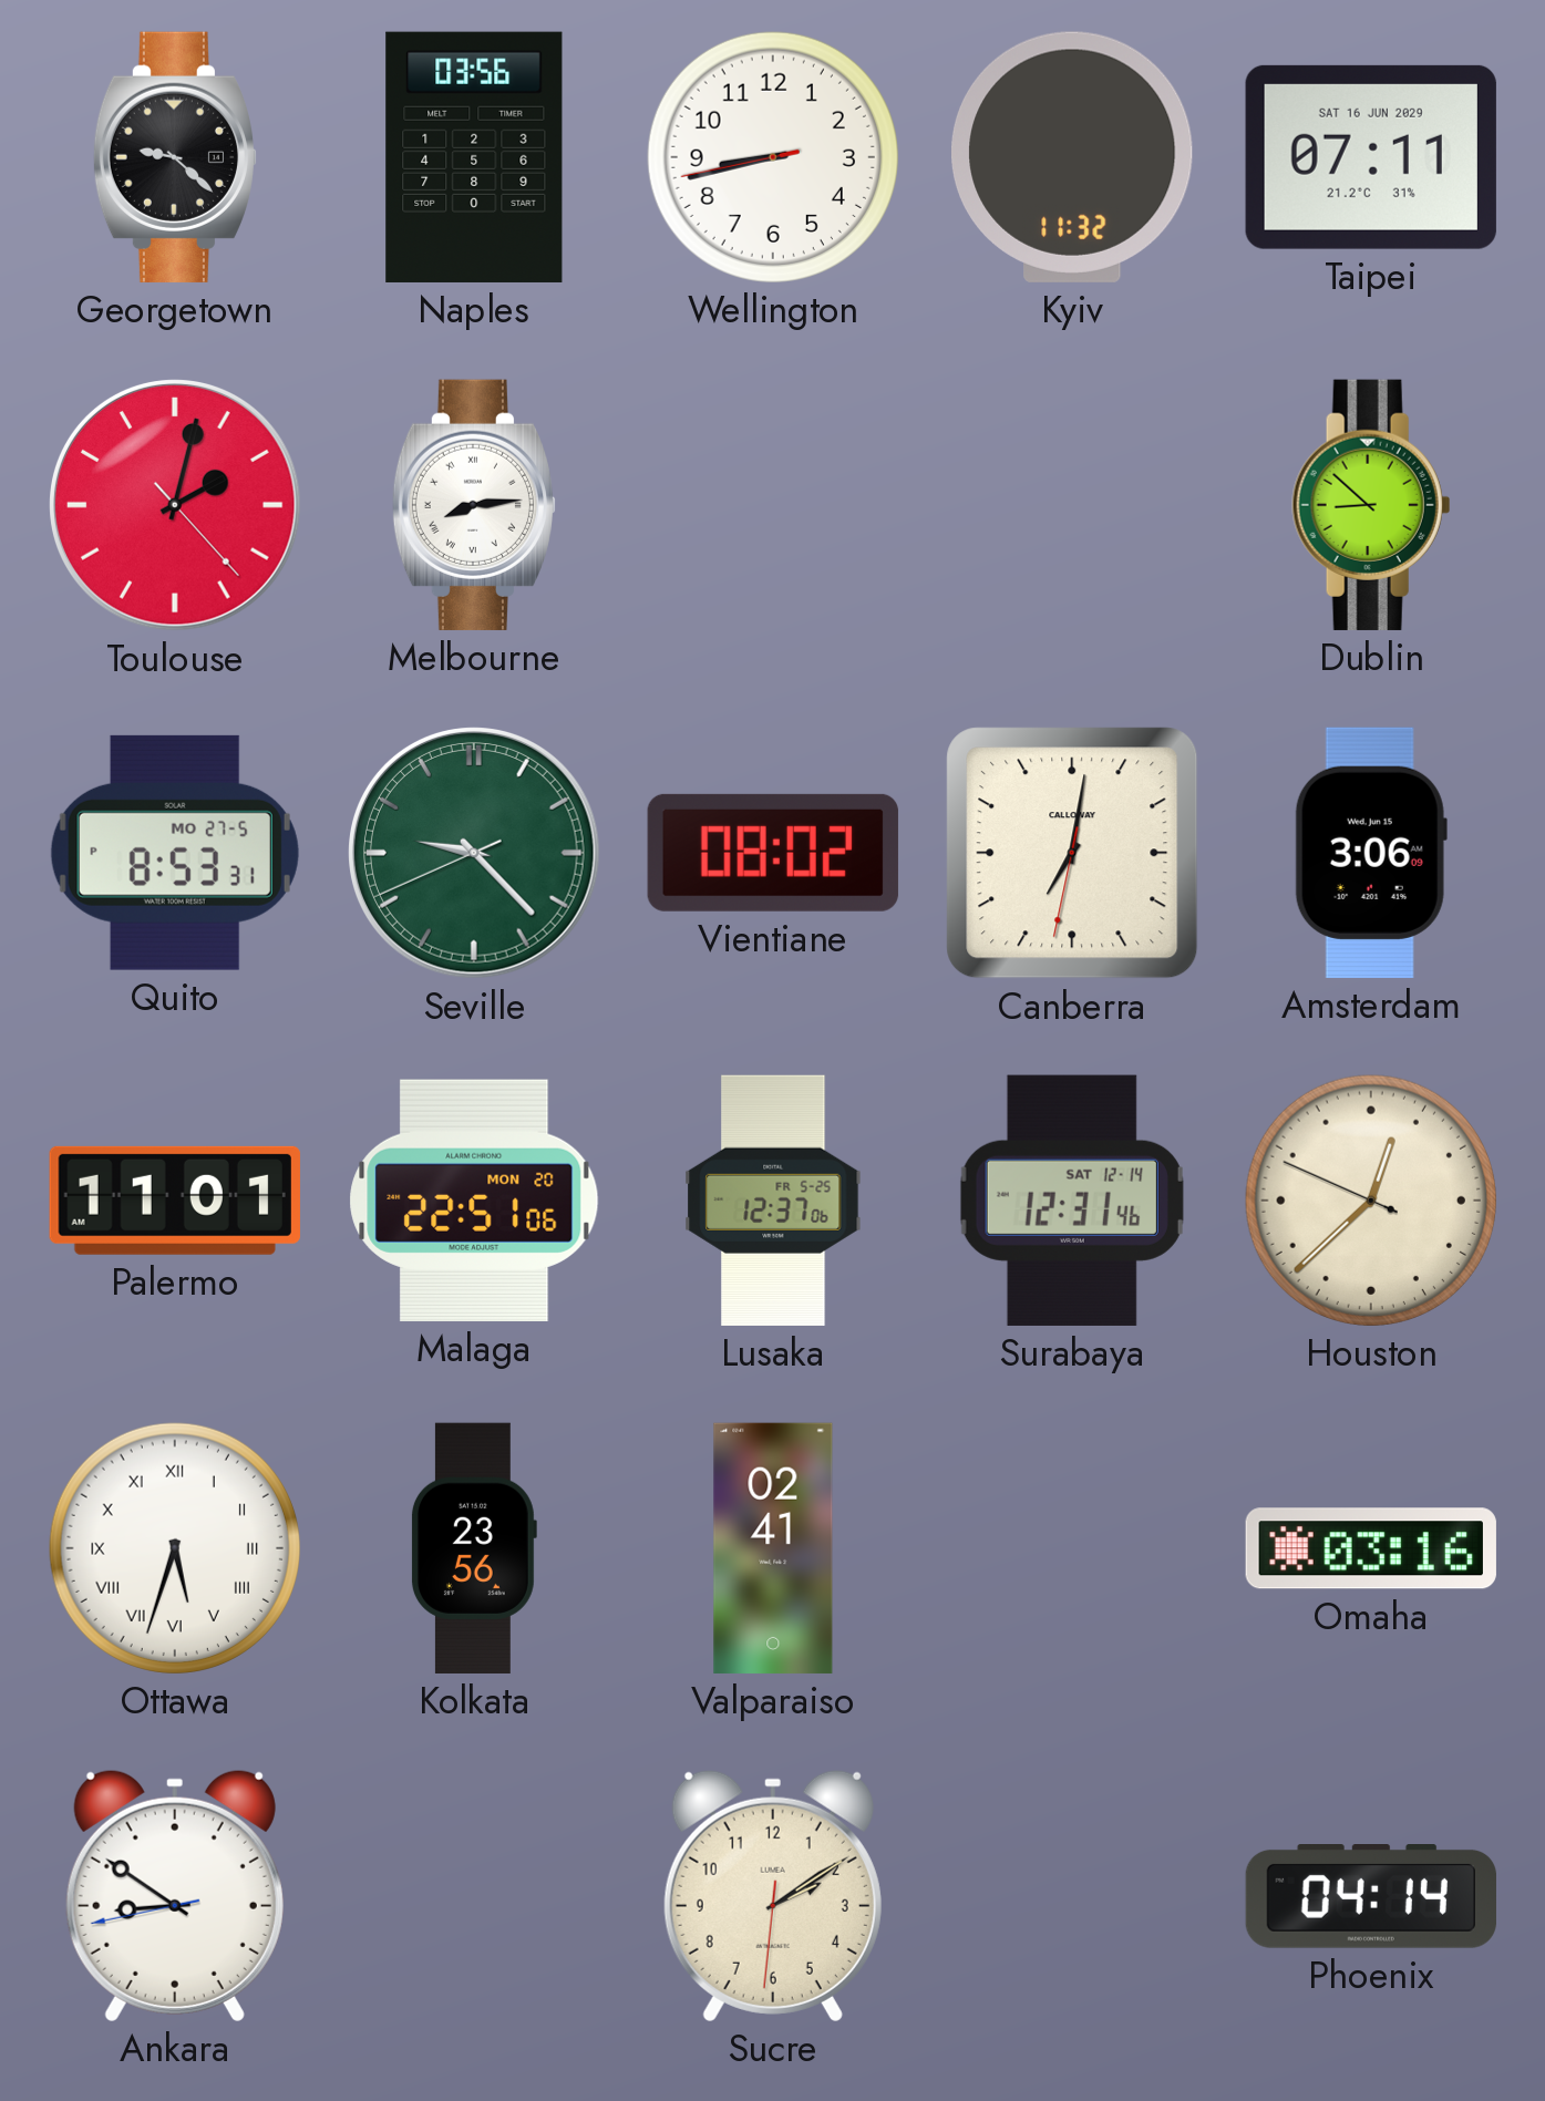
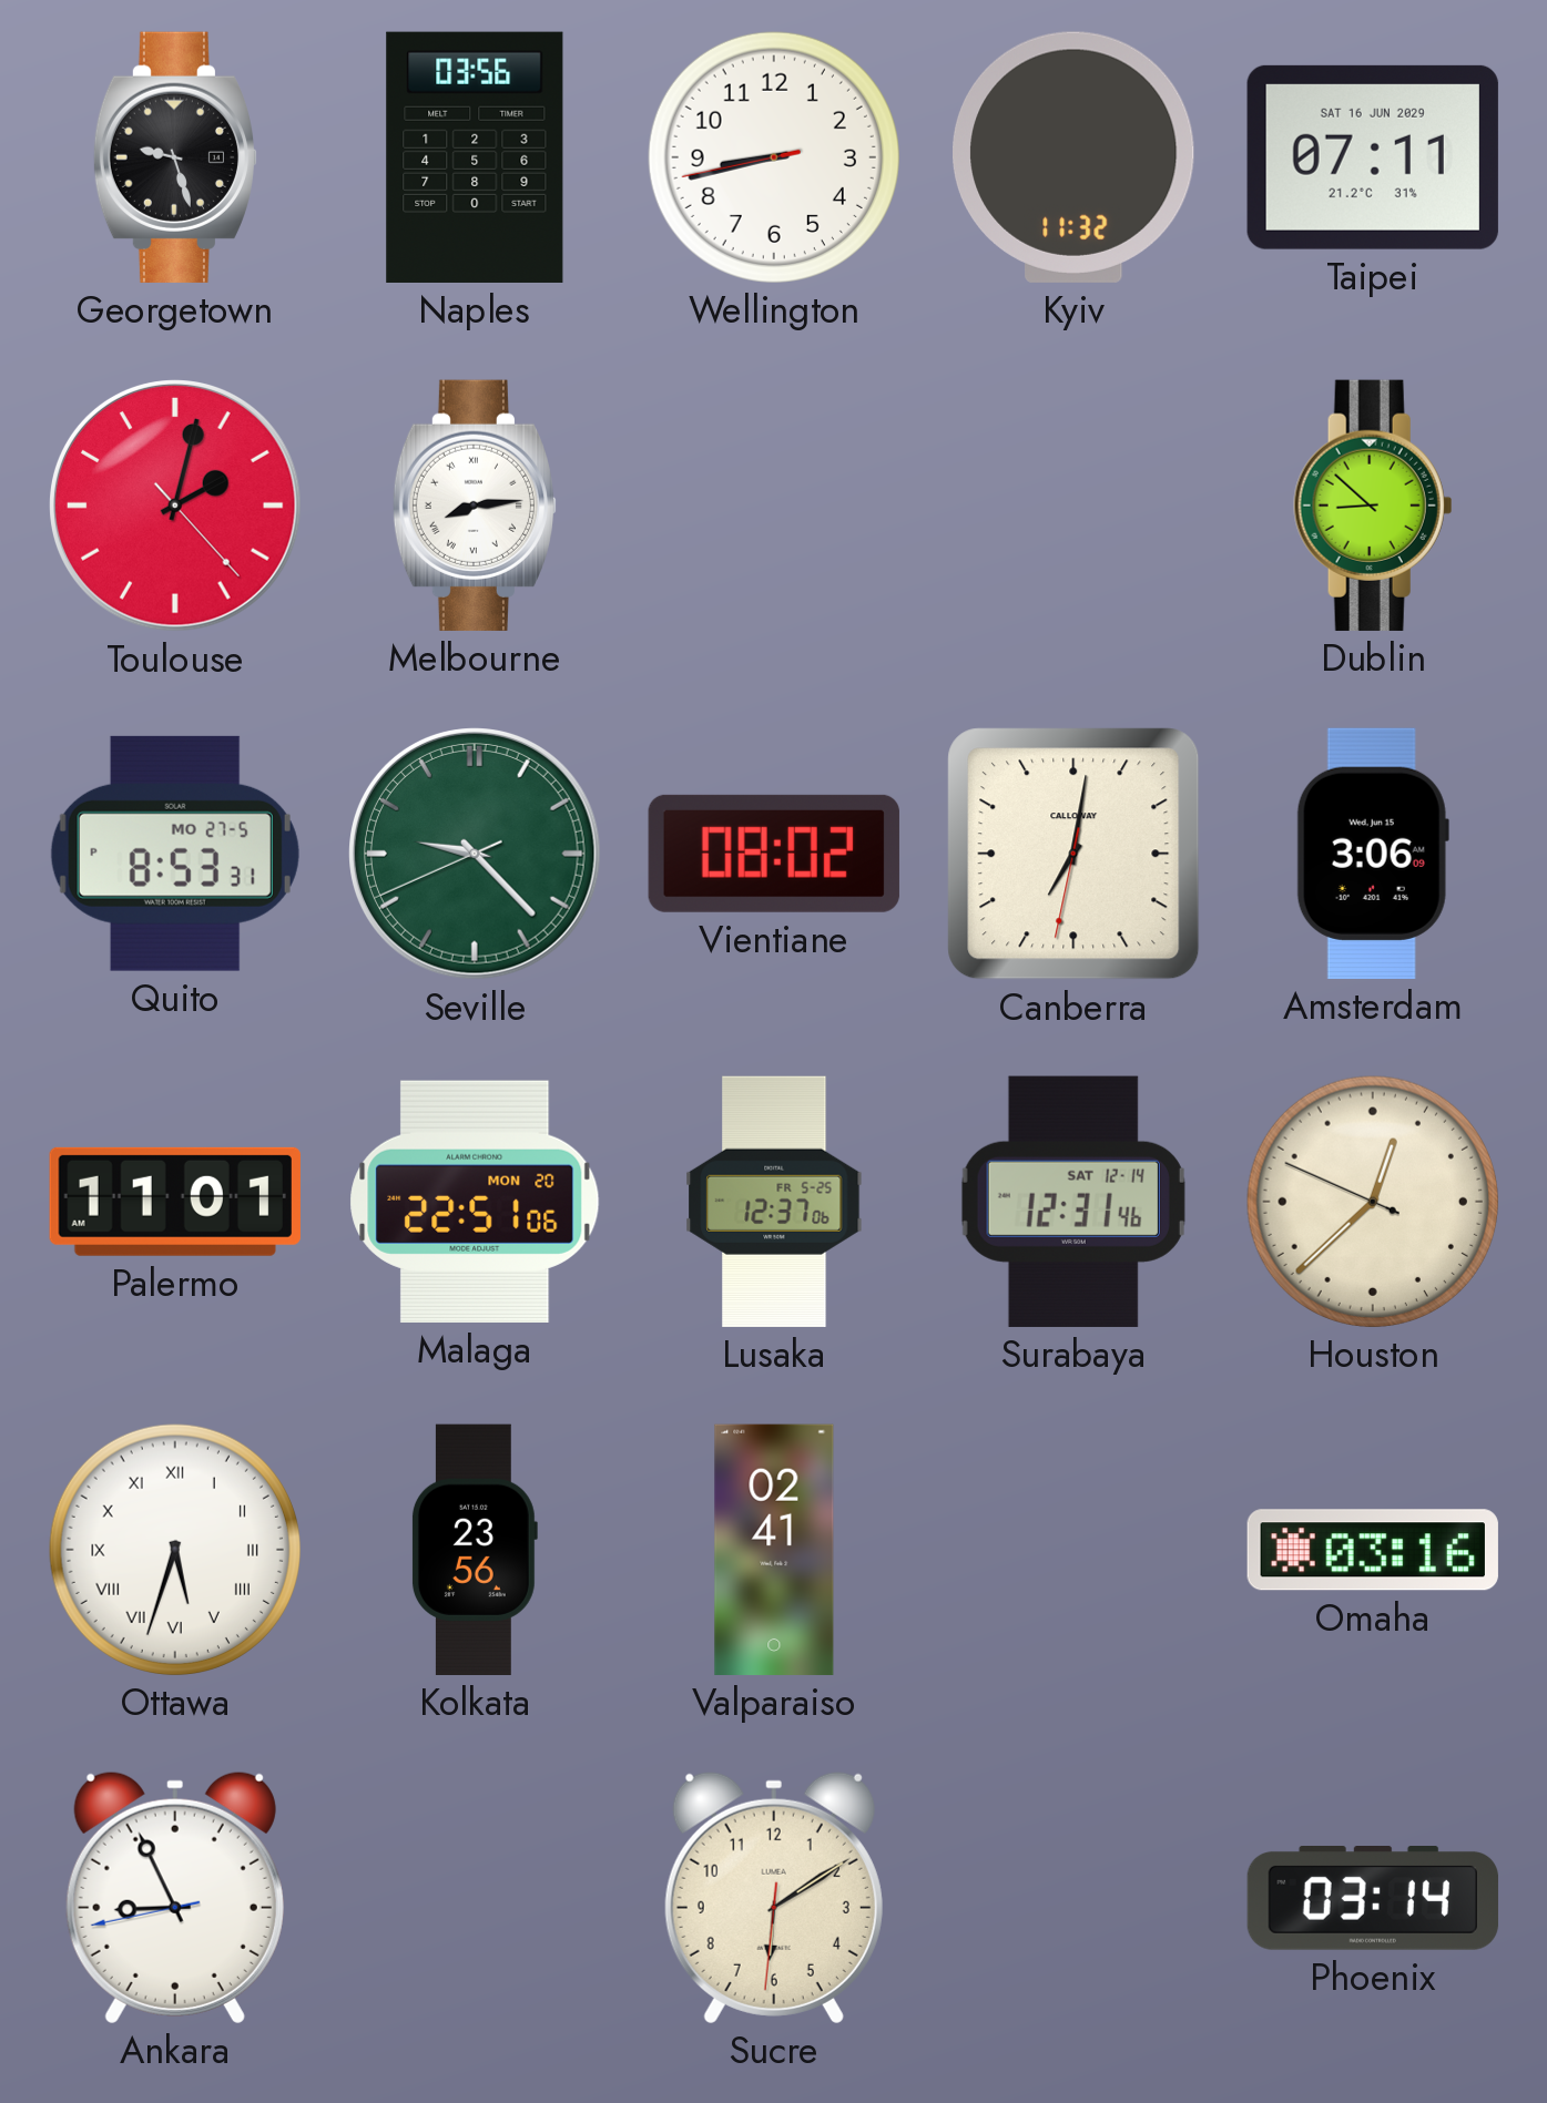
Georgetown: 9:22 -> 9:27 (174, 157)
Ankara: 8:50 -> 8:55 (175, 1897)
Sucre: 2:09 -> 6:09 (774, 1897)
Phoenix: 04:14 -> 03:14 (1373, 1899)
